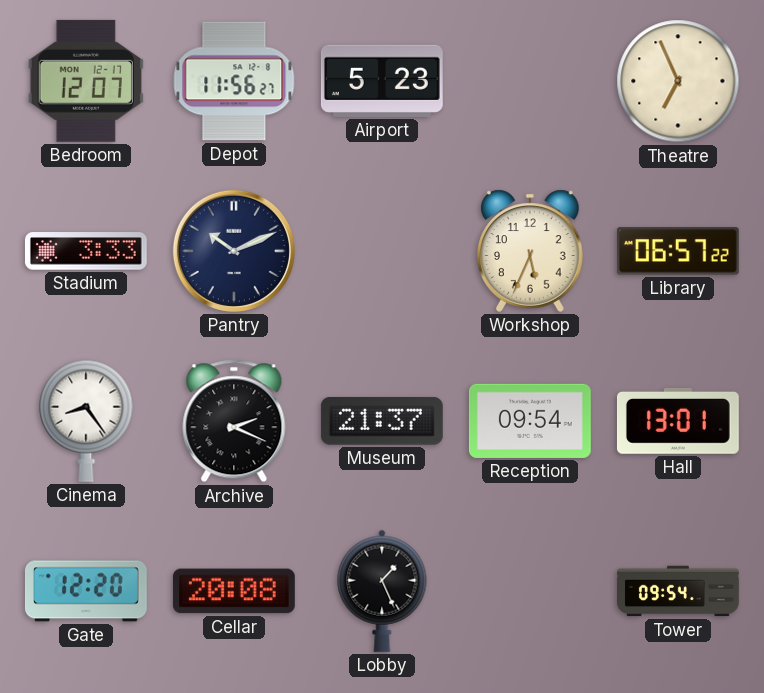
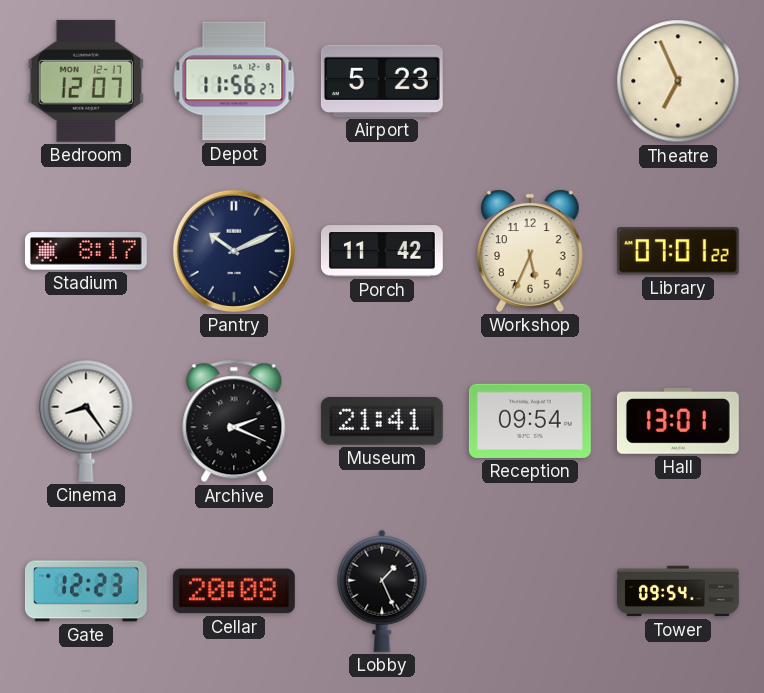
Stadium: 3:33 -> 8:17 (86, 251)
Porch: none -> 11:42 (382, 251)
Library: 06:57 -> 07:01 (678, 251)
Museum: 21:37 -> 21:41 (382, 421)
Gate: 12:20 -> 12:23 (86, 591)
